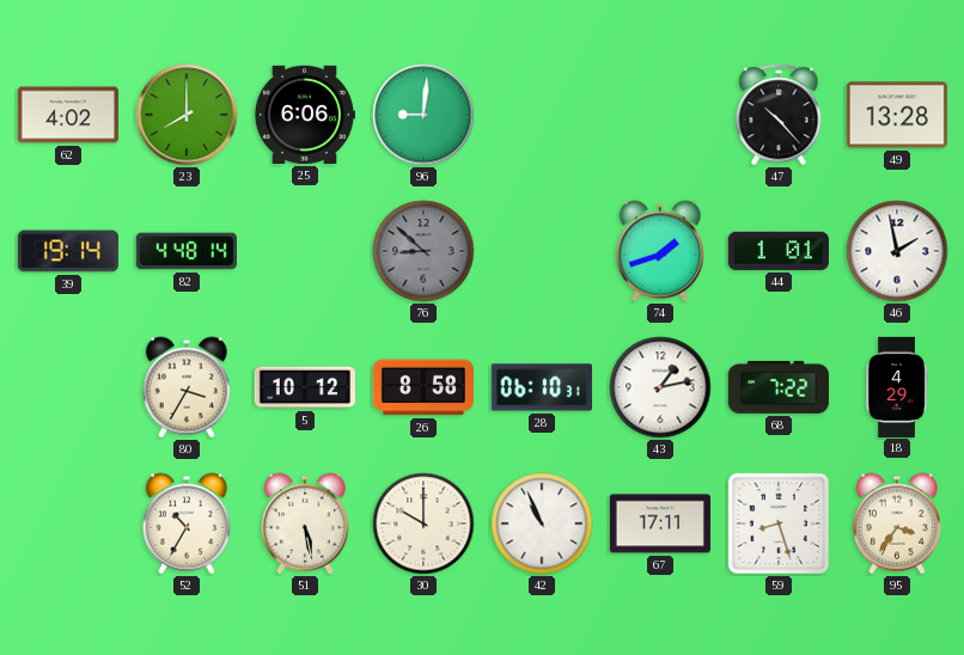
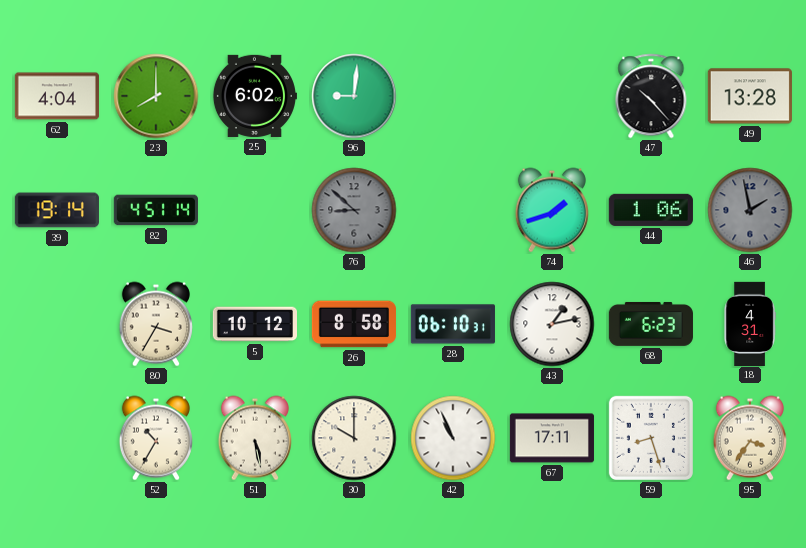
62: 4:02 -> 4:04 (57, 96)
25: 6:06 -> 6:02 (254, 96)
82: 4:48 -> 4:51 (156, 210)
44: 1:01 -> 1:06 (651, 210)
46 dial: white -> grey (750, 210)
68: 7:22 -> 6:23 (651, 324)
18: 4:29 -> 4:31 (750, 323)
